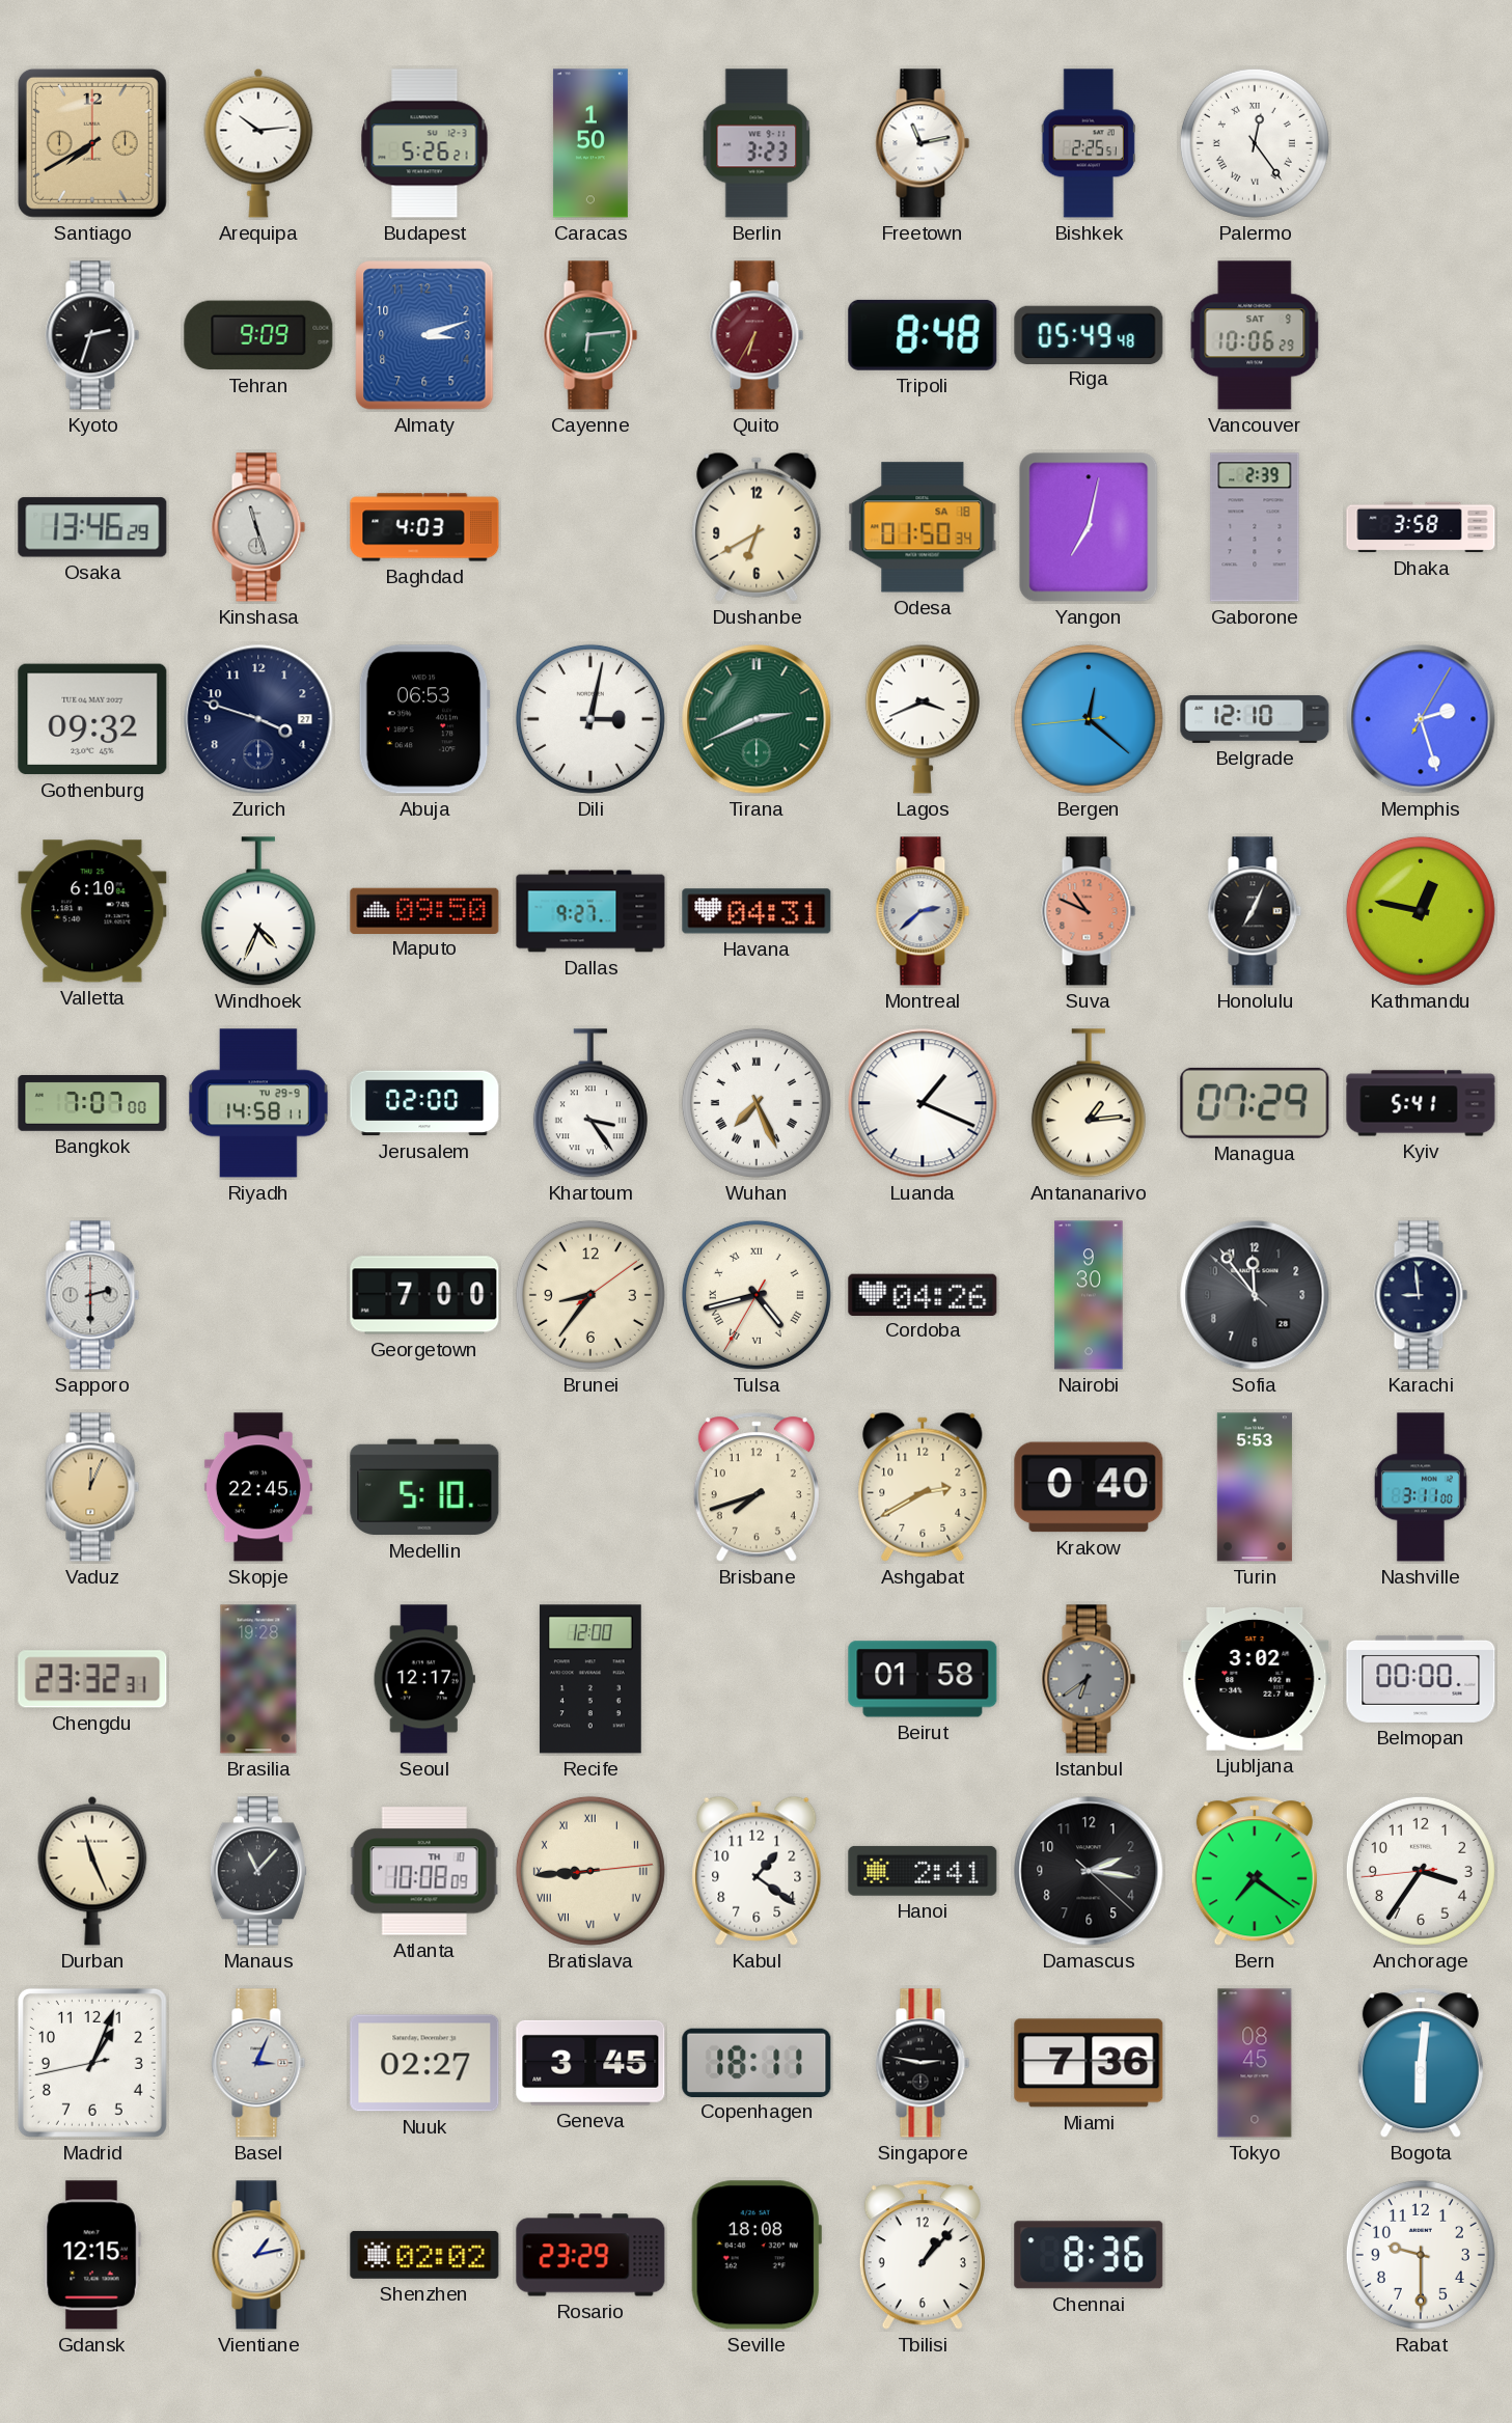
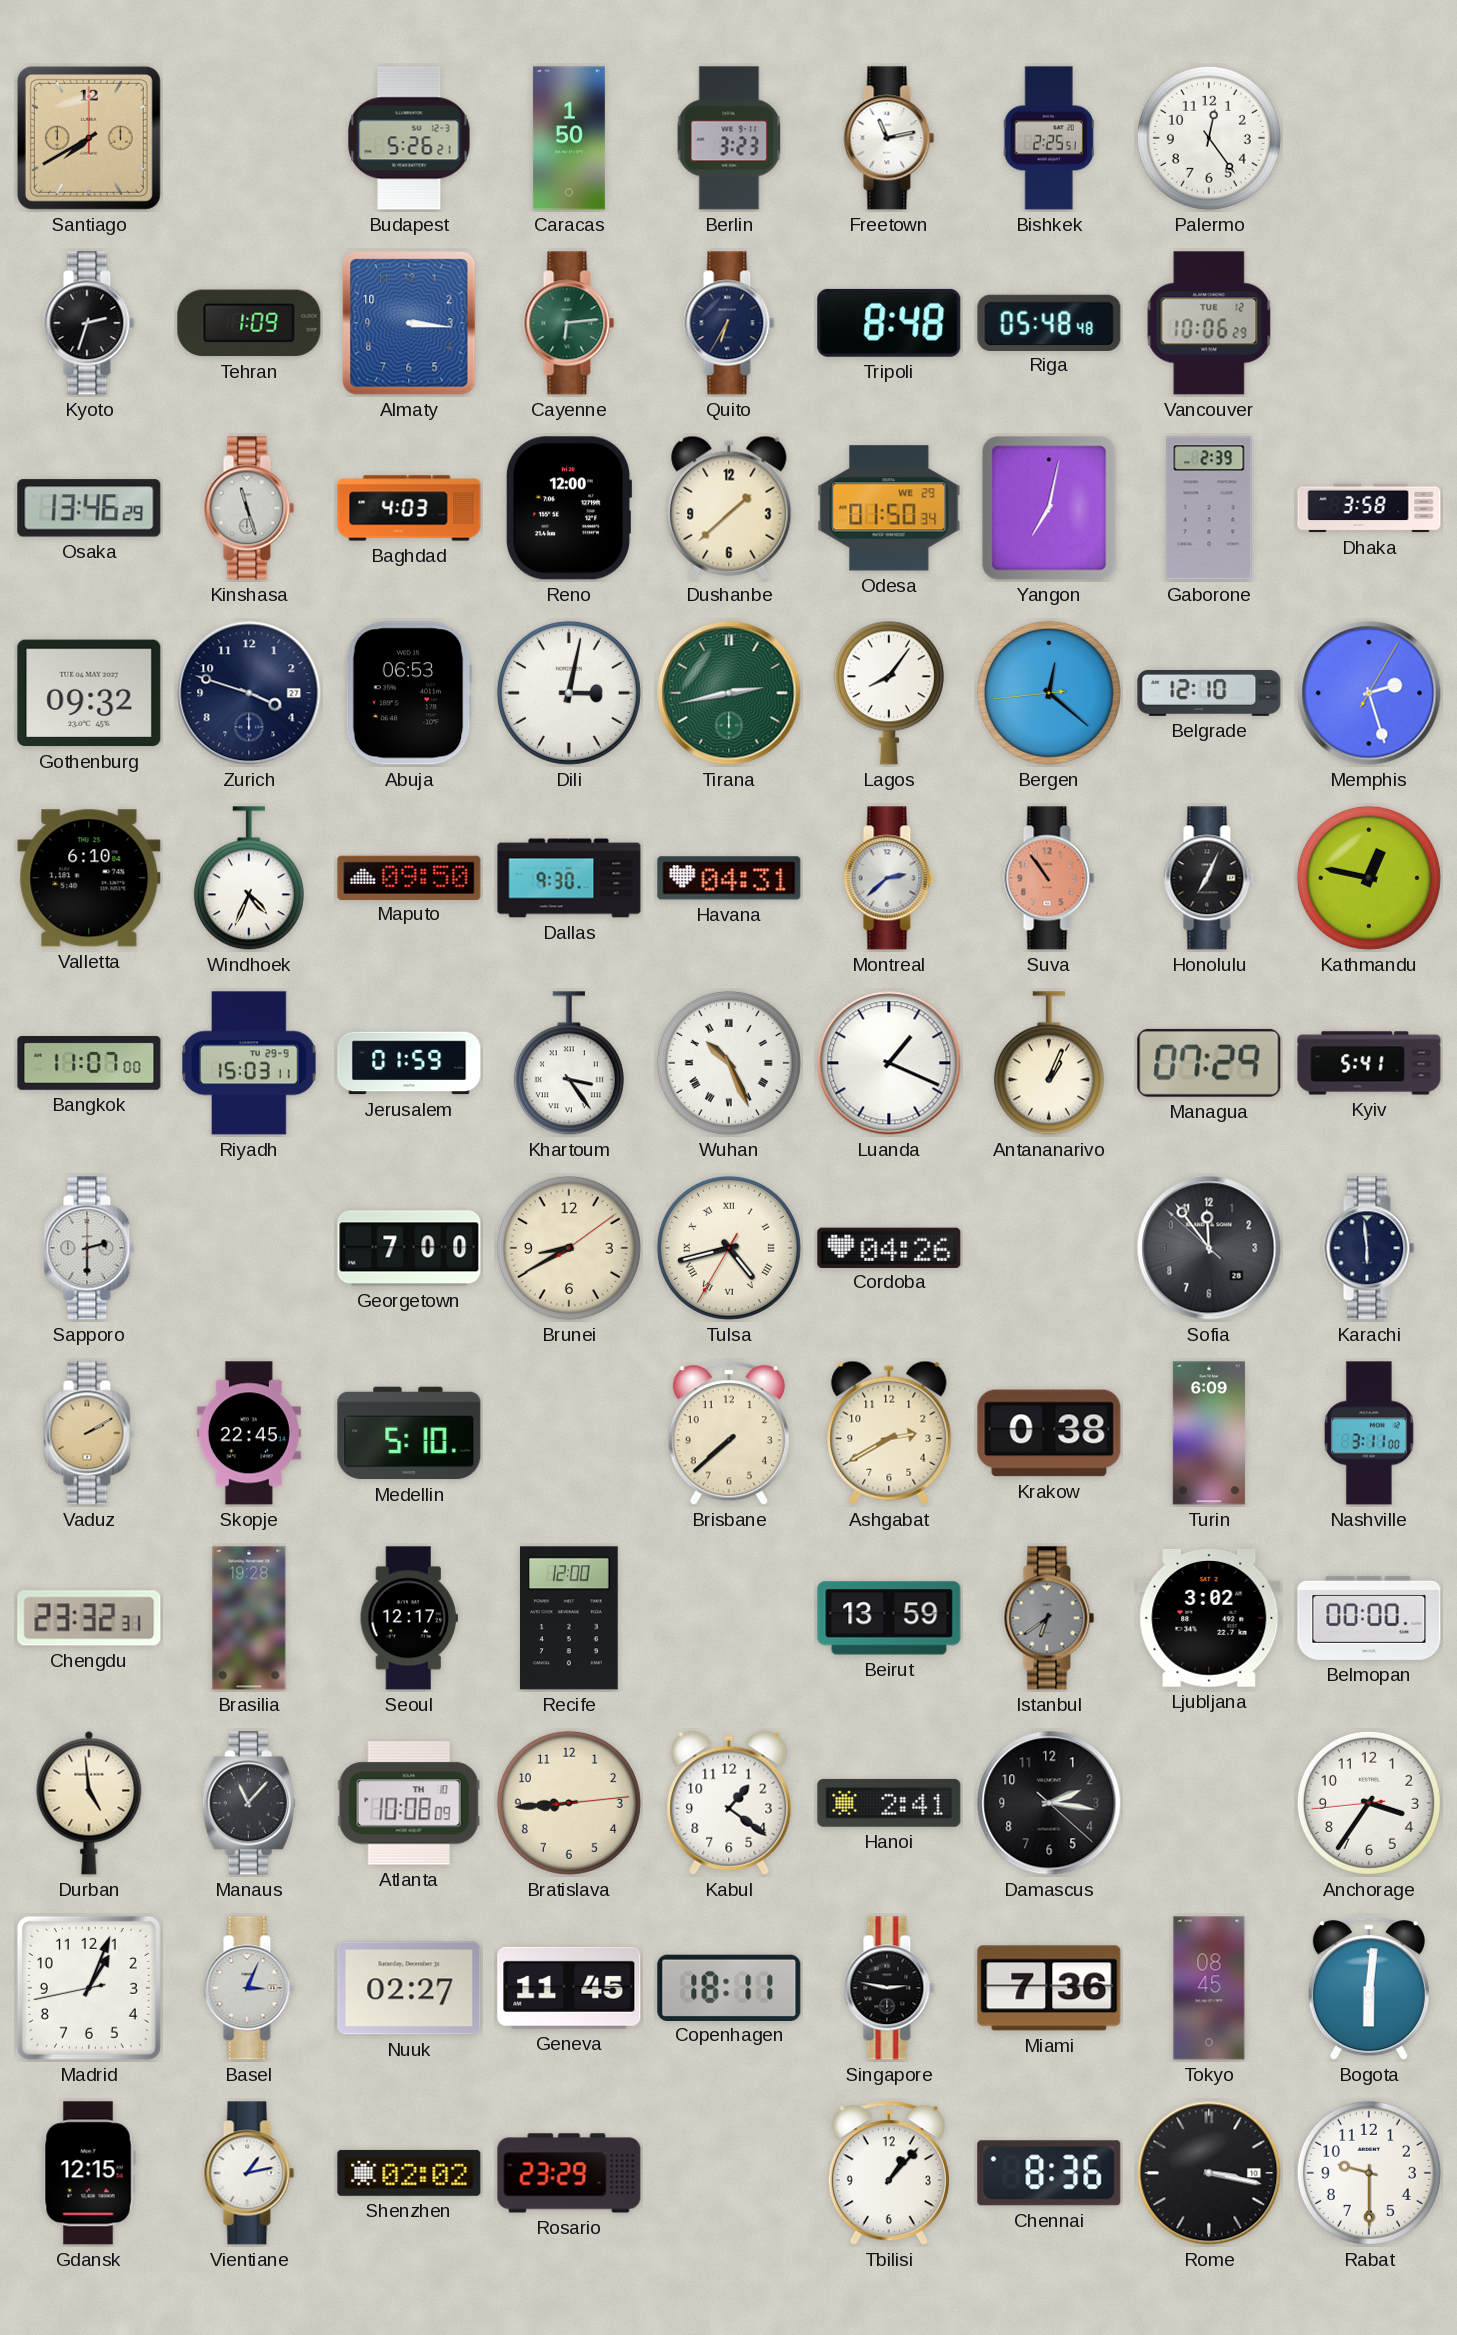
Arequipa: 10:14 -> none (258, 143)
Palermo numerals: Roman -> Arabic (1209, 138)
Tehran: 9:09 -> 1:09 (249, 323)
Almaty: 3:12 -> 3:16 (409, 323)
Quito dial: burgundy -> navy (729, 323)
Riga: 05:49 -> 05:48 (1049, 322)
Vancouver date: SAT 9 -> TUE 12 (1209, 323)
Reno: none -> 12:00 (568, 508)
Dushanbe: 6:40 -> 1:38 (729, 508)
Odesa date: SA 18 -> WE 29 (889, 508)
Tirana: 2:41 -> 2:43 (729, 693)
Lagos: 3:41 -> 8:06 (889, 693)
Dallas: 9:27 -> 9:30 (569, 878)
Suva: 10:49 -> 10:54 (1049, 878)
Bangkok: 7:07 -> 11:07 (89, 1064)
Riyadh: 14:58 -> 15:03 (249, 1063)
Jerusalem: 02:00 -> 01:59 (409, 1063)
Wuhan: 7:26 -> 10:26 (729, 1063)
Antananarivo: 1:14 -> 1:04 (1049, 1064)
Brunei: 8:36 -> 8:40 (569, 1248)
Nairobi: 9:30 -> none (1089, 1295)
Karachi: 8:59 -> 5:59 (1369, 1248)
Vaduz: 12:04 -> 2:10 (89, 1433)
Brisbane: 7:42 -> 7:38 (729, 1434)
Krakow: 0:40 -> 0:38 (1049, 1433)
Turin: 5:53 -> 6:09 (1209, 1433)
Beirut: 01:58 -> 13:59 (889, 1618)
Durban: 11:26 -> 4:59 (89, 1803)
Bratislava numerals: Roman -> Arabic (569, 1803)
Bern: 7:21 -> none (1255, 1872)
Geneva: 3:45 -> 11:45 (569, 1988)
Seville: 18:08 -> none (757, 2255)
Rome: none -> 3:17 (1209, 2173)
